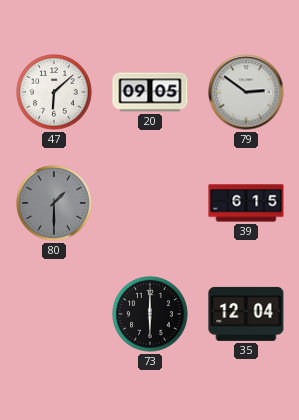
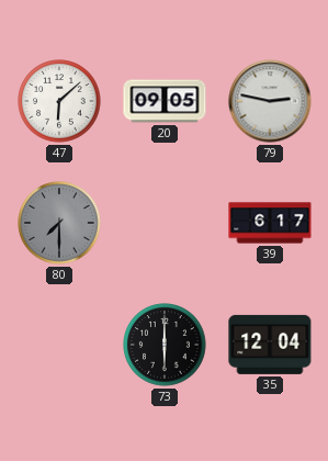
79: 2:51 -> 2:47 (270, 101)
80: 1:30 -> 7:30 (59, 223)
39: 6:15 -> 6:17 (270, 223)
